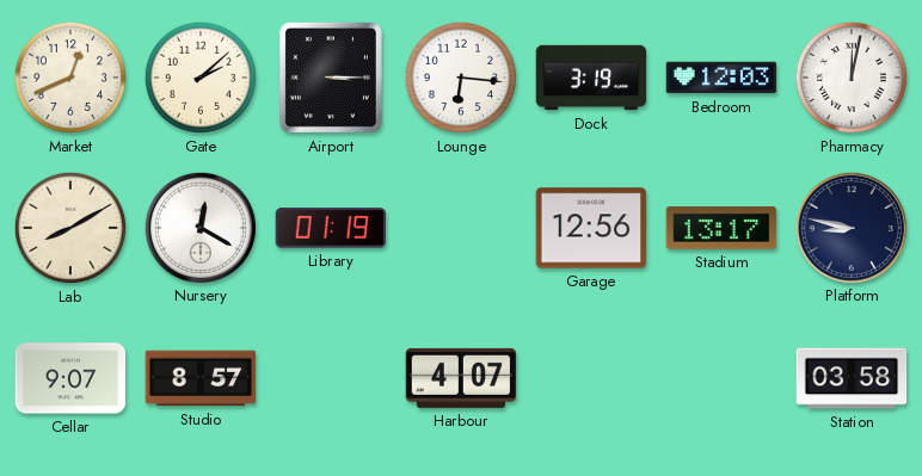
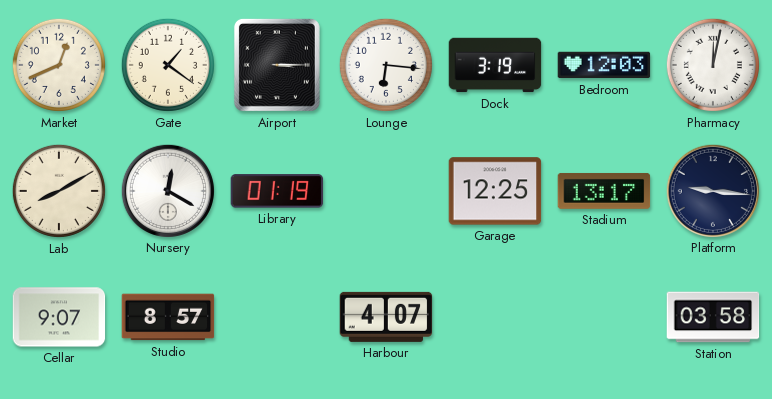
Gate: 2:08 -> 1:21 (168, 65)
Garage: 12:56 -> 12:25 (495, 191)
Platform: 8:47 -> 9:16 (713, 190)
